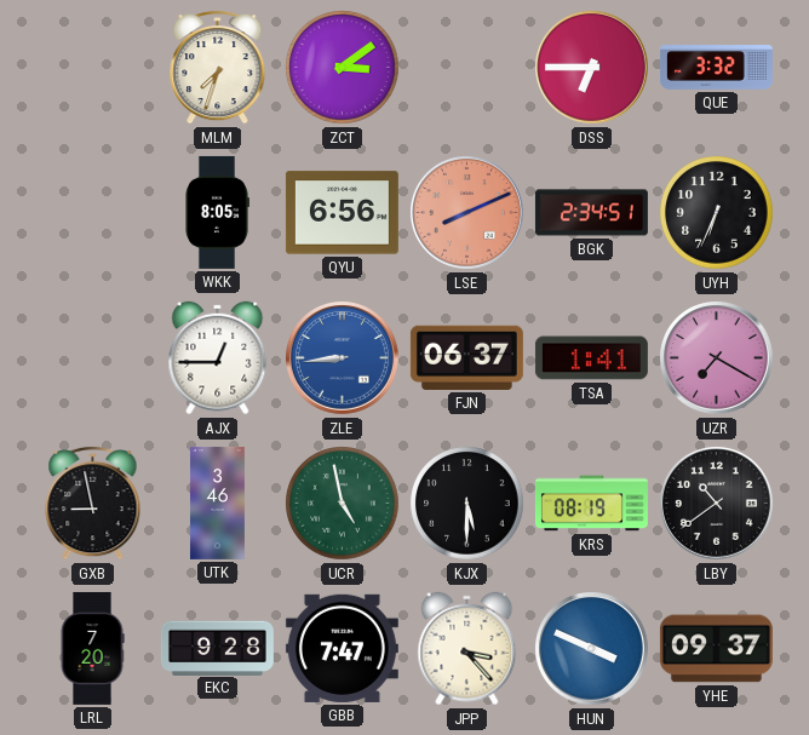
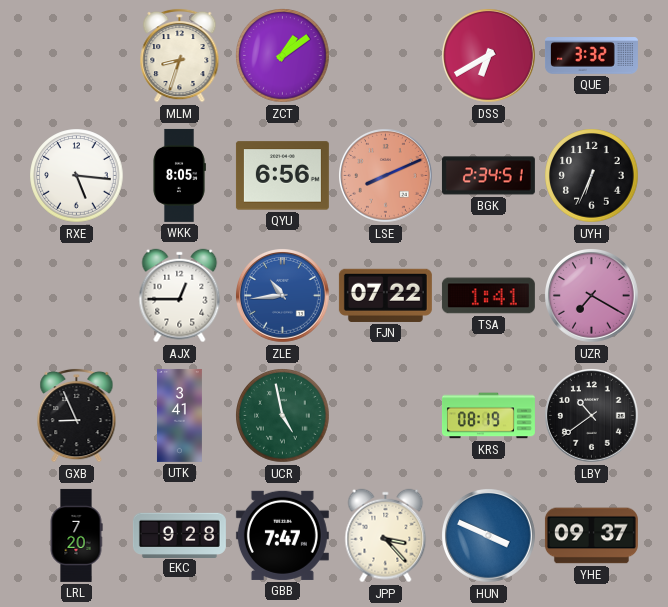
MLM: 7:33 -> 8:33 (180, 55)
ZCT: 3:09 -> 1:09 (283, 56)
DSS: 6:45 -> 6:40 (489, 56)
RXE: none -> 5:16 (77, 176)
ZLE: 8:44 -> 10:44 (283, 296)
FJN: 06:37 -> 07:22 (385, 295)
GXB: 8:58 -> 8:56 (77, 415)
UTK: 3:46 -> 3:41 (179, 415)
KJX: 5:30 -> none (467, 504)
